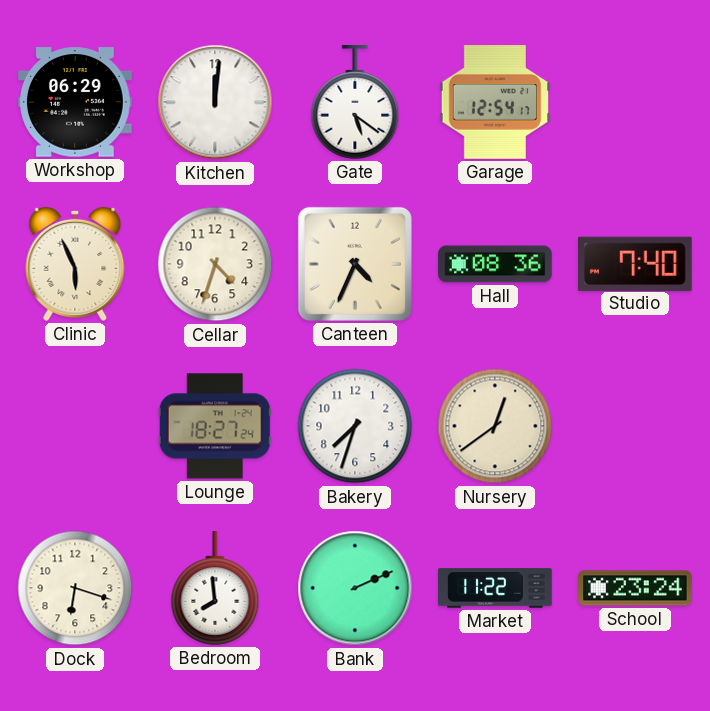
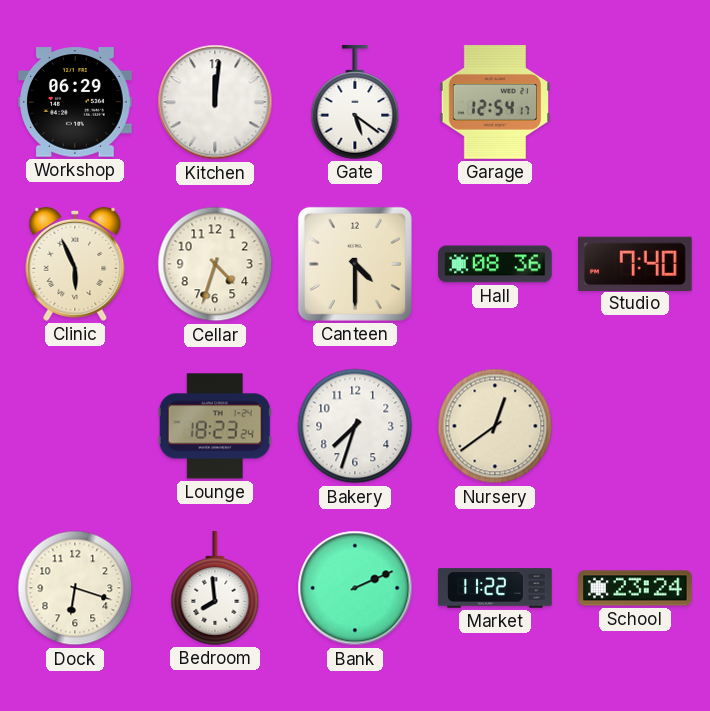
Canteen: 4:34 -> 4:30 (355, 264)
Lounge: 18:27 -> 18:23 (215, 426)
